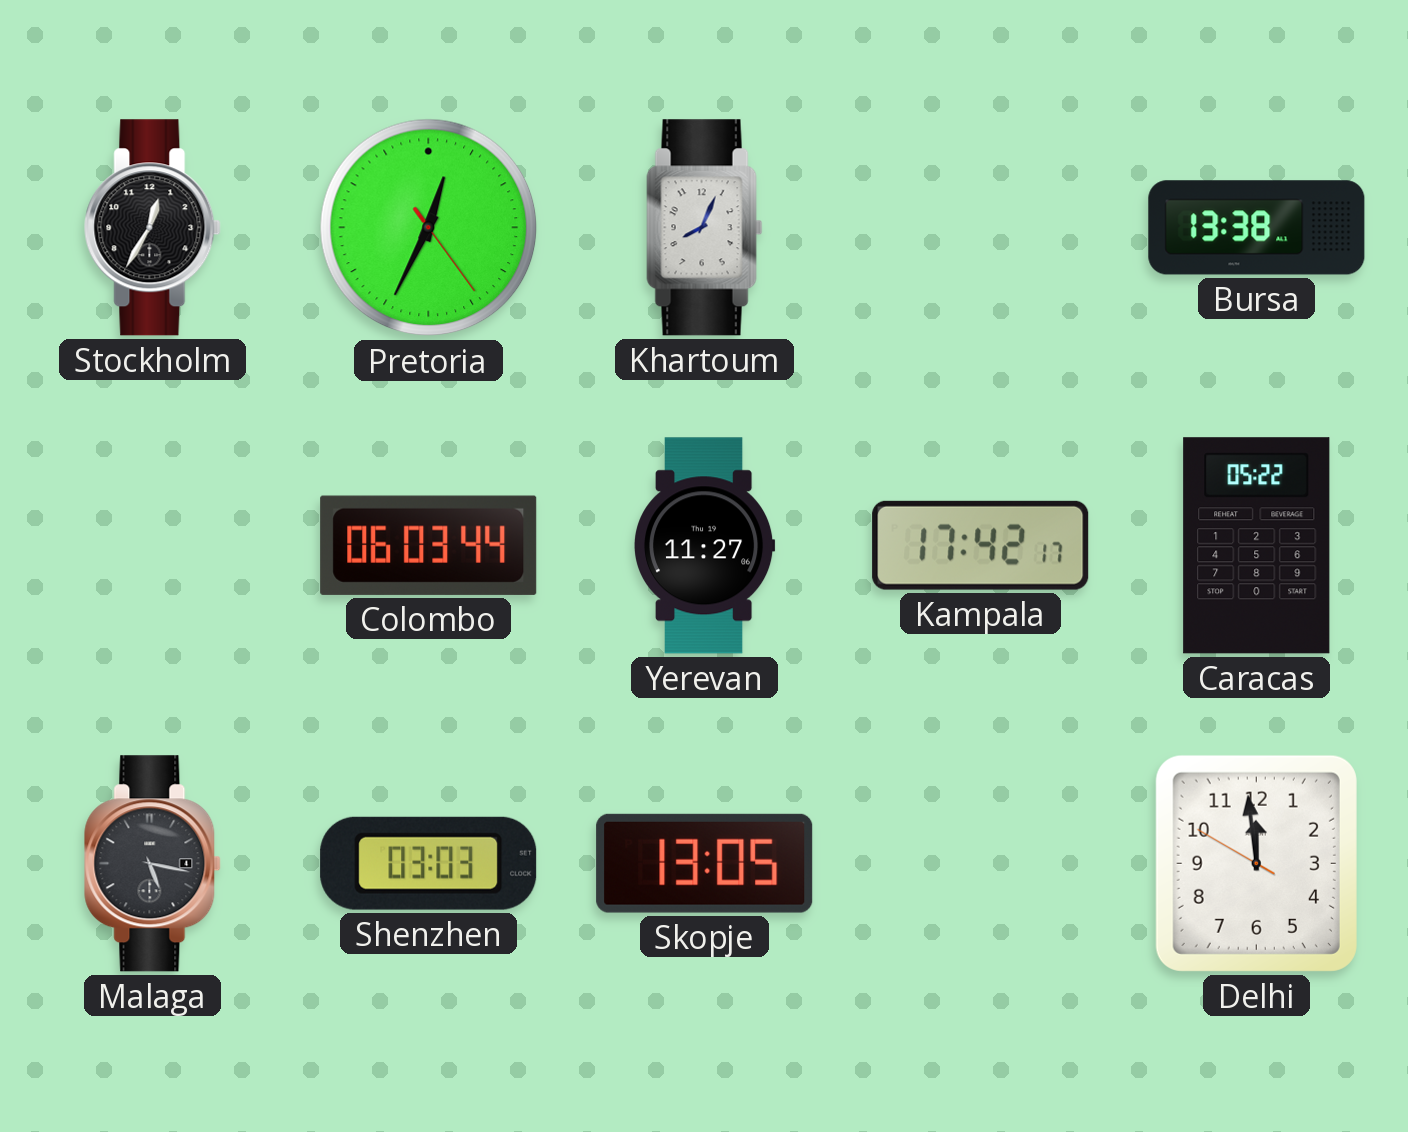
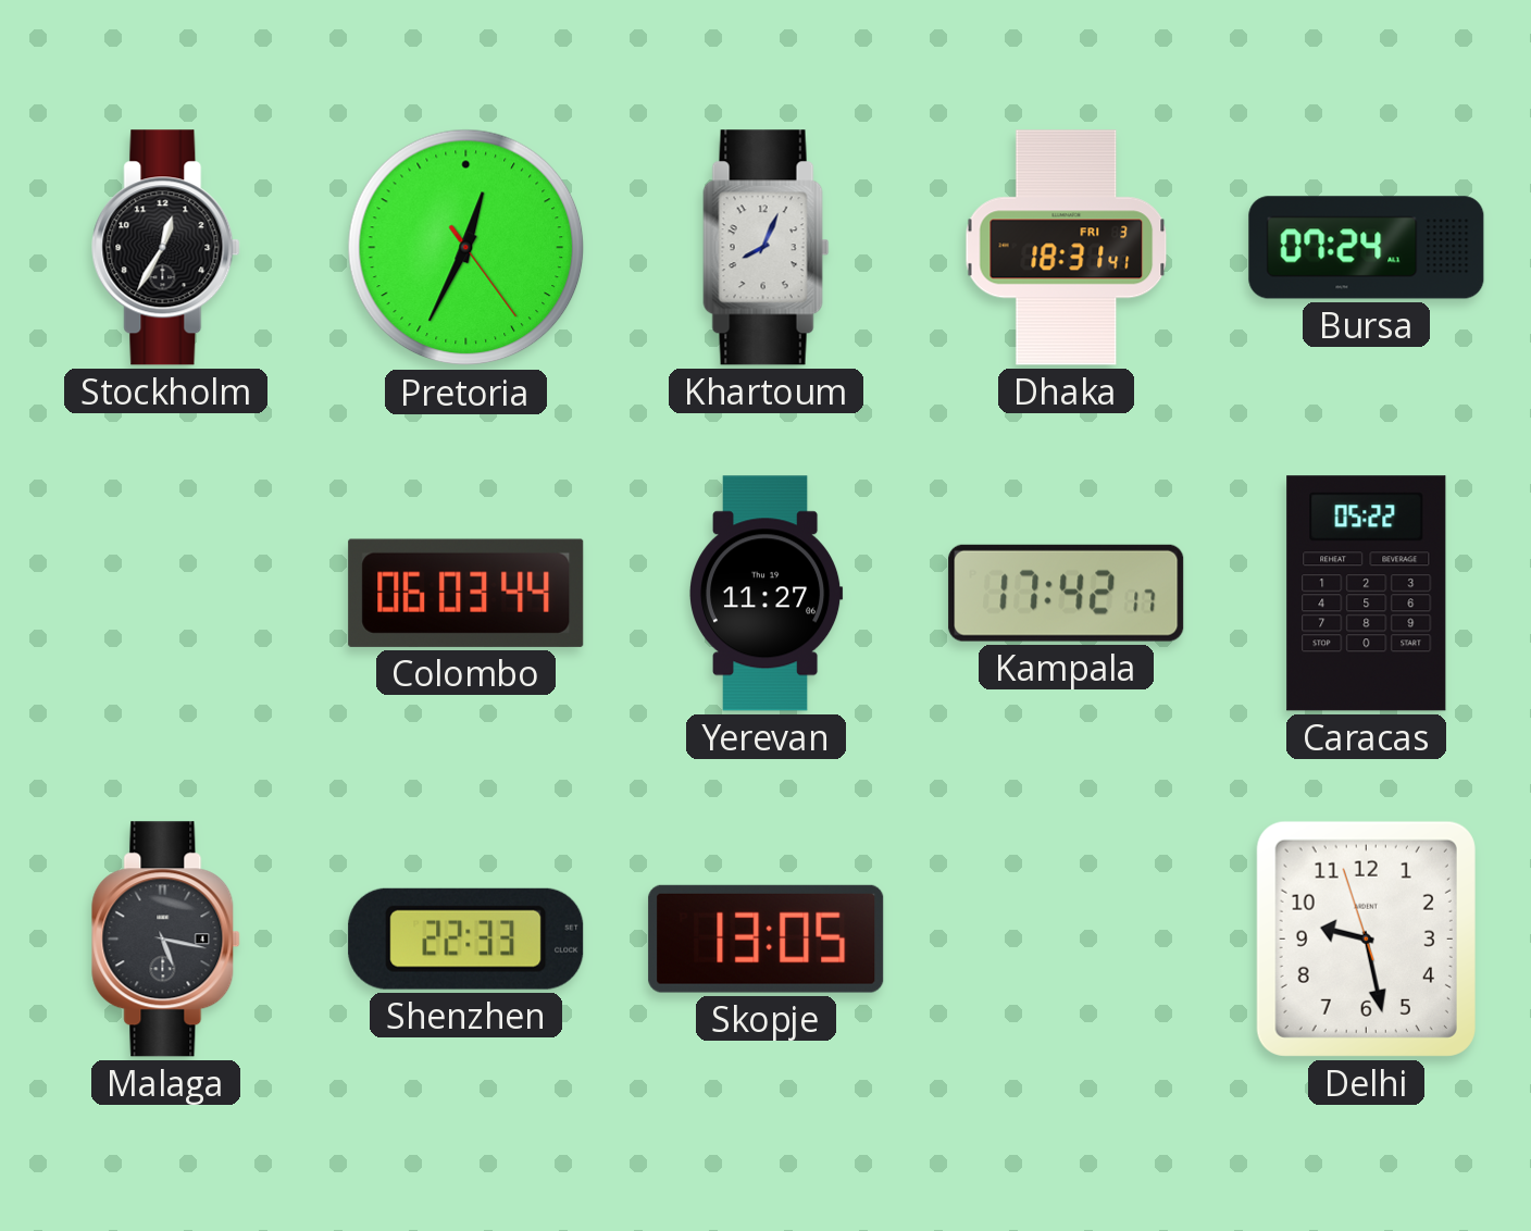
Dhaka: none -> 18:31 (1067, 248)
Bursa: 13:38 -> 07:24 (1367, 248)
Shenzhen: 03:03 -> 22:33 (466, 938)
Delhi: 11:58 -> 9:27 (1366, 938)
